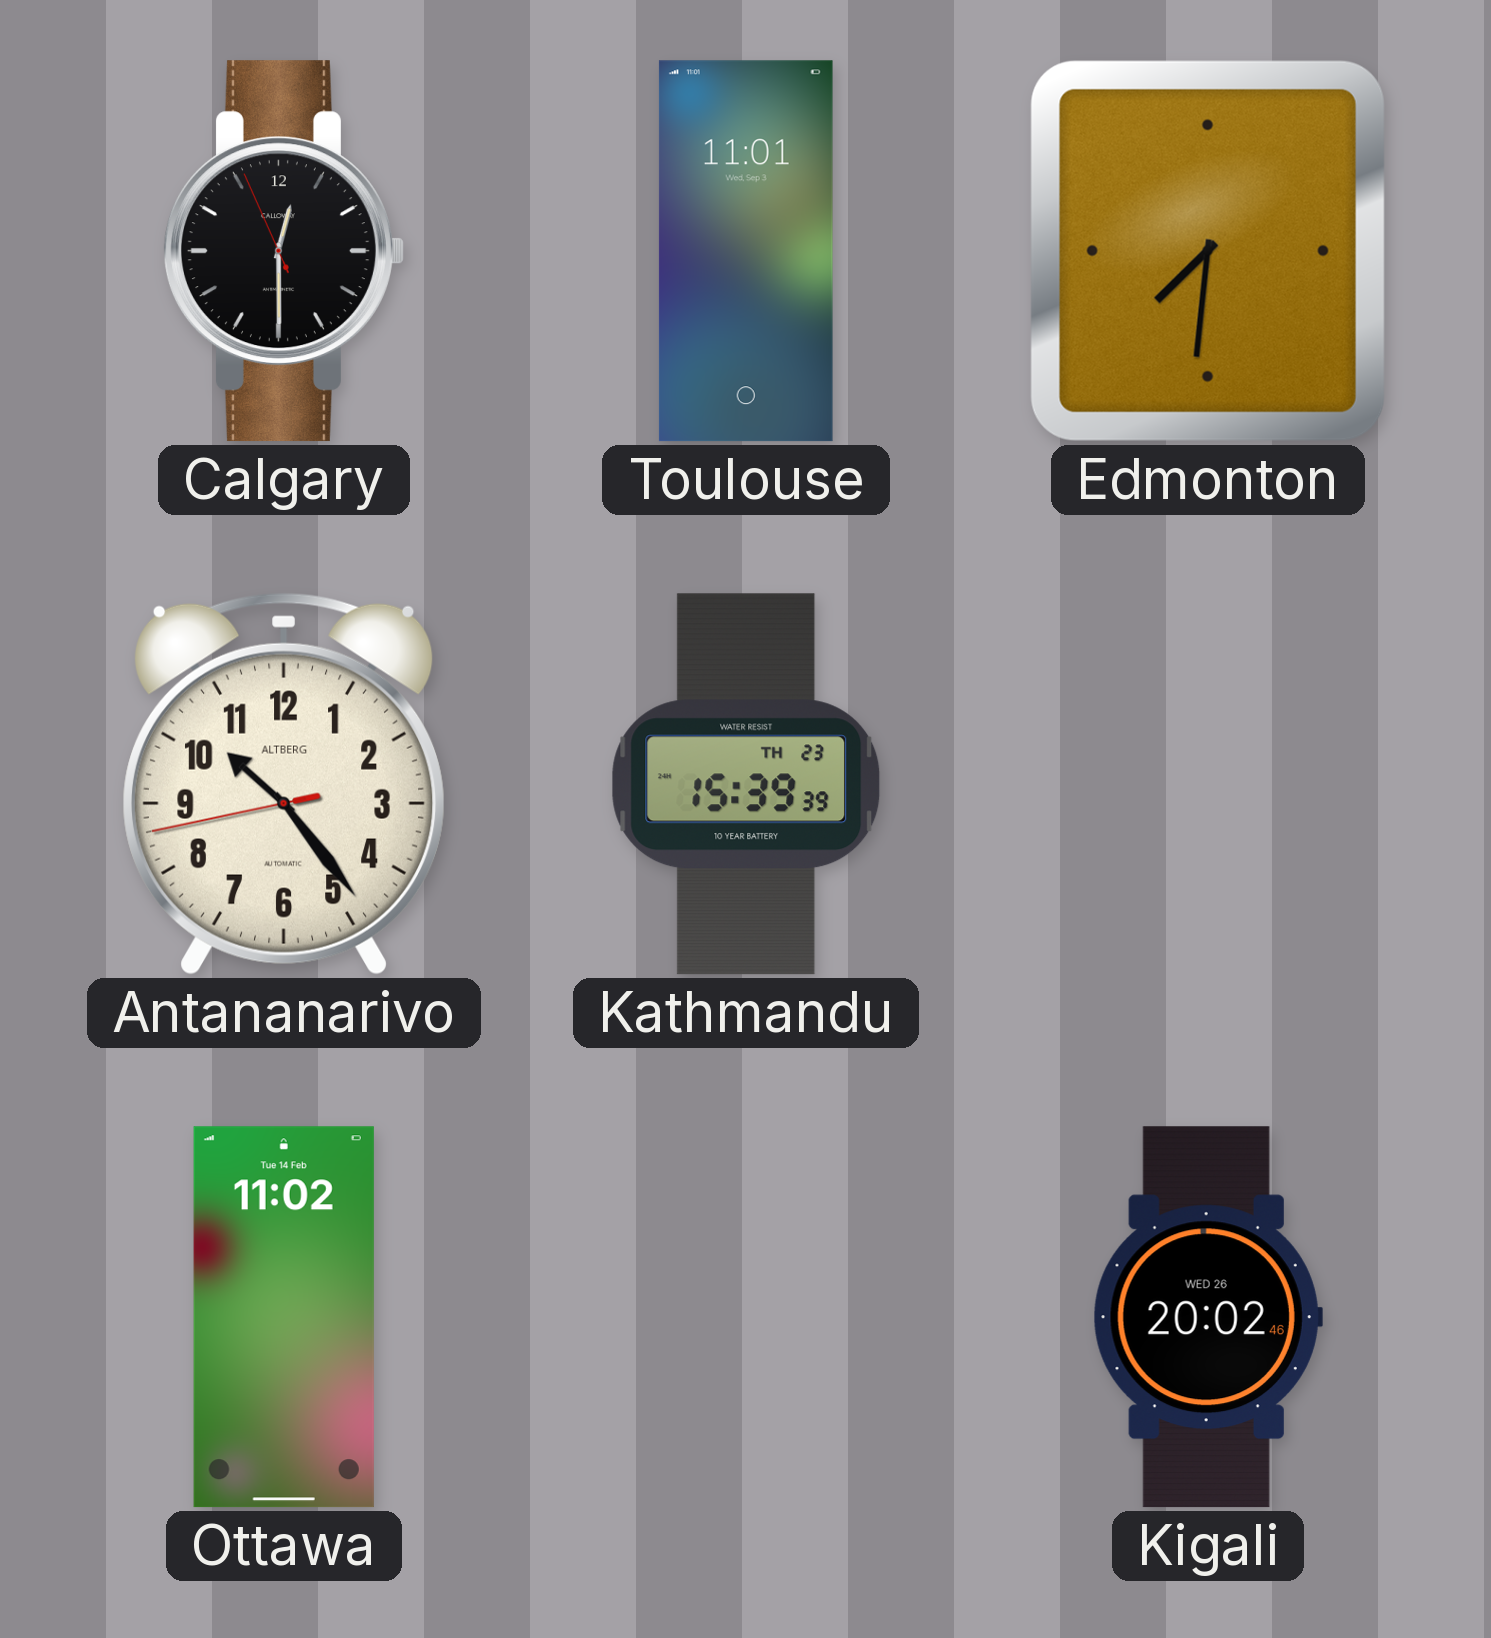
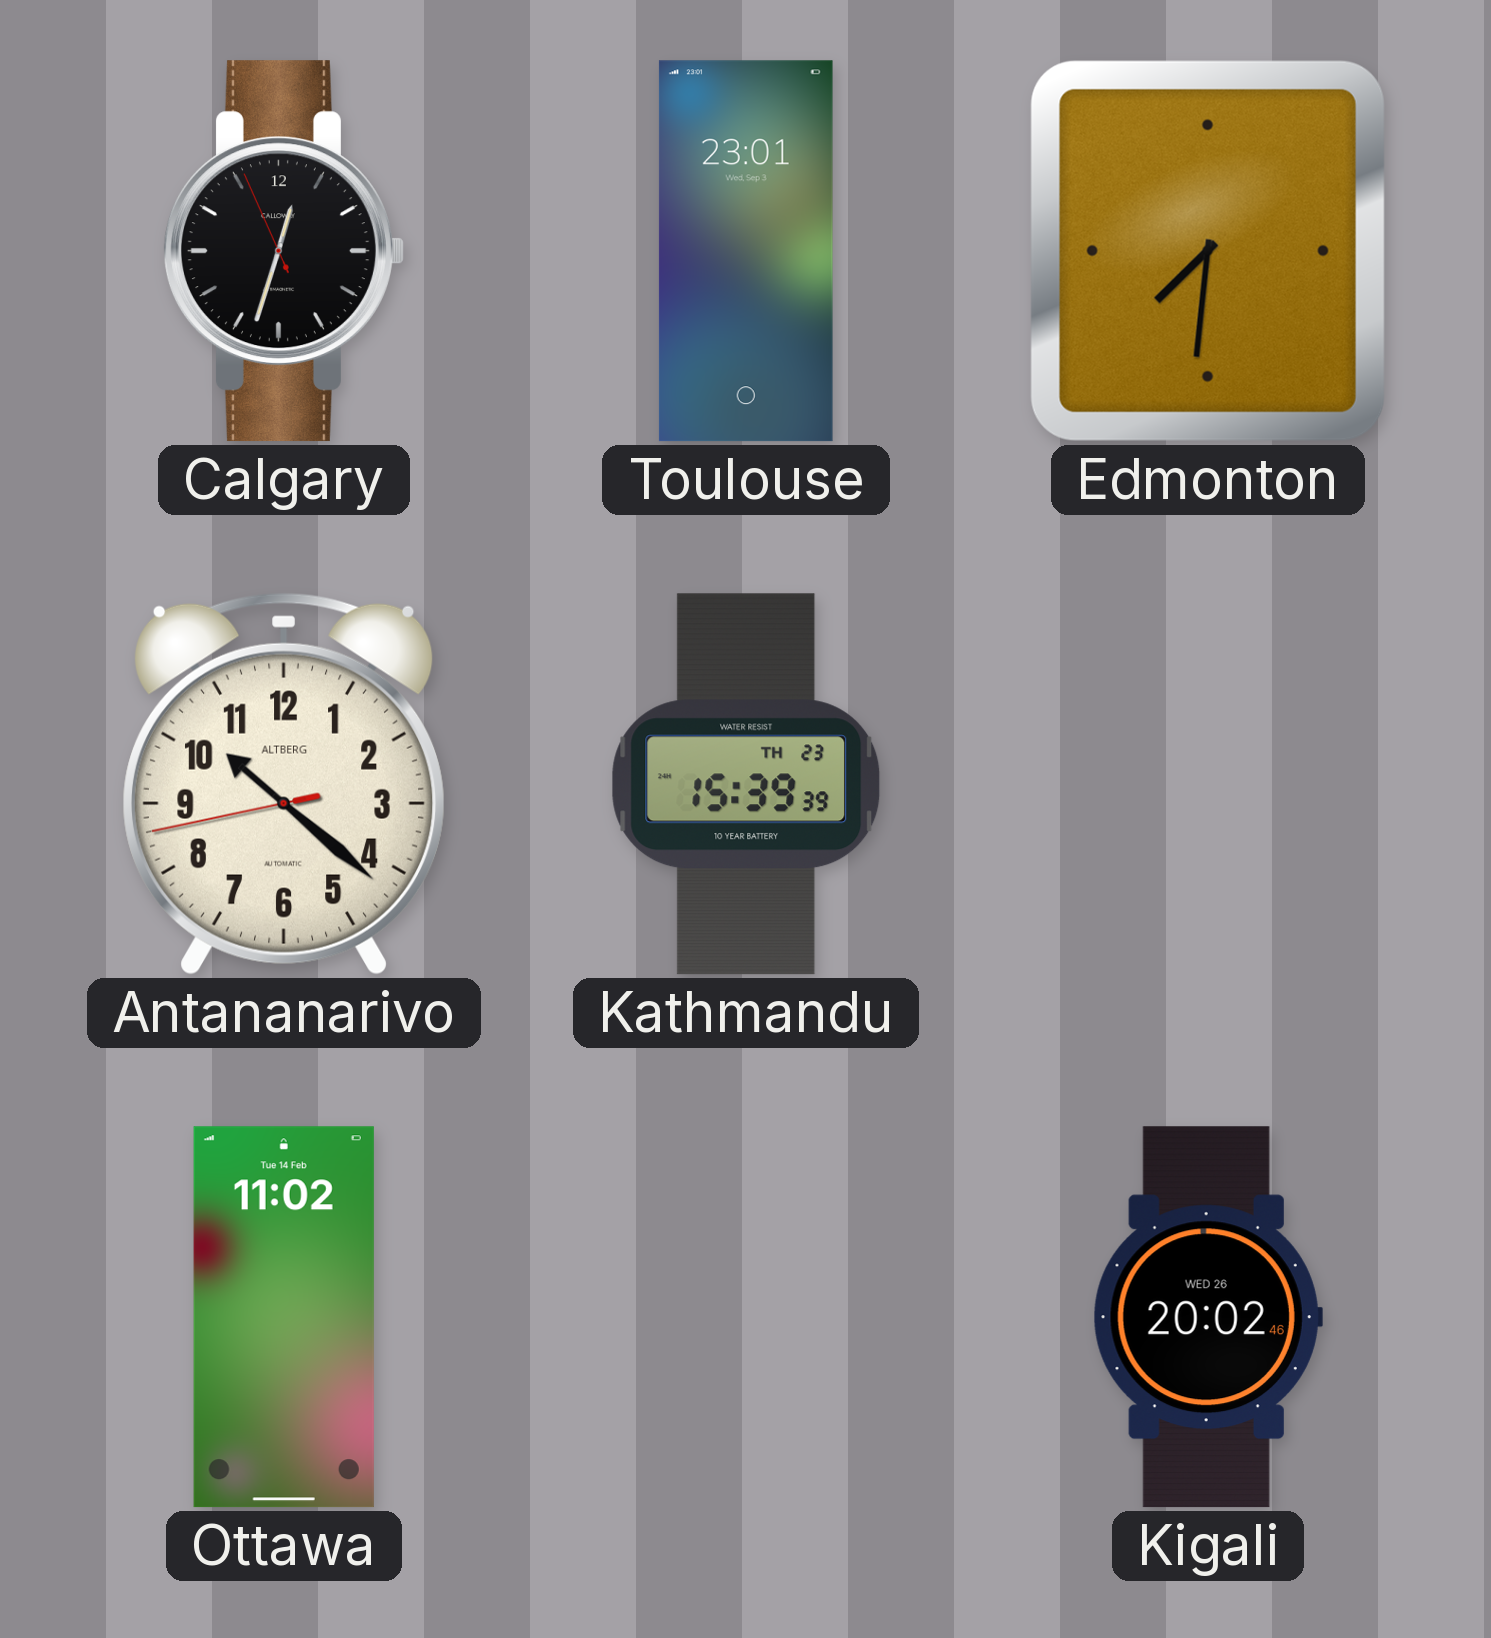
Calgary: 12:29 -> 12:32 (283, 251)
Toulouse: 11:01 -> 23:01 (746, 251)
Antananarivo: 10:23 -> 10:21 (284, 784)
